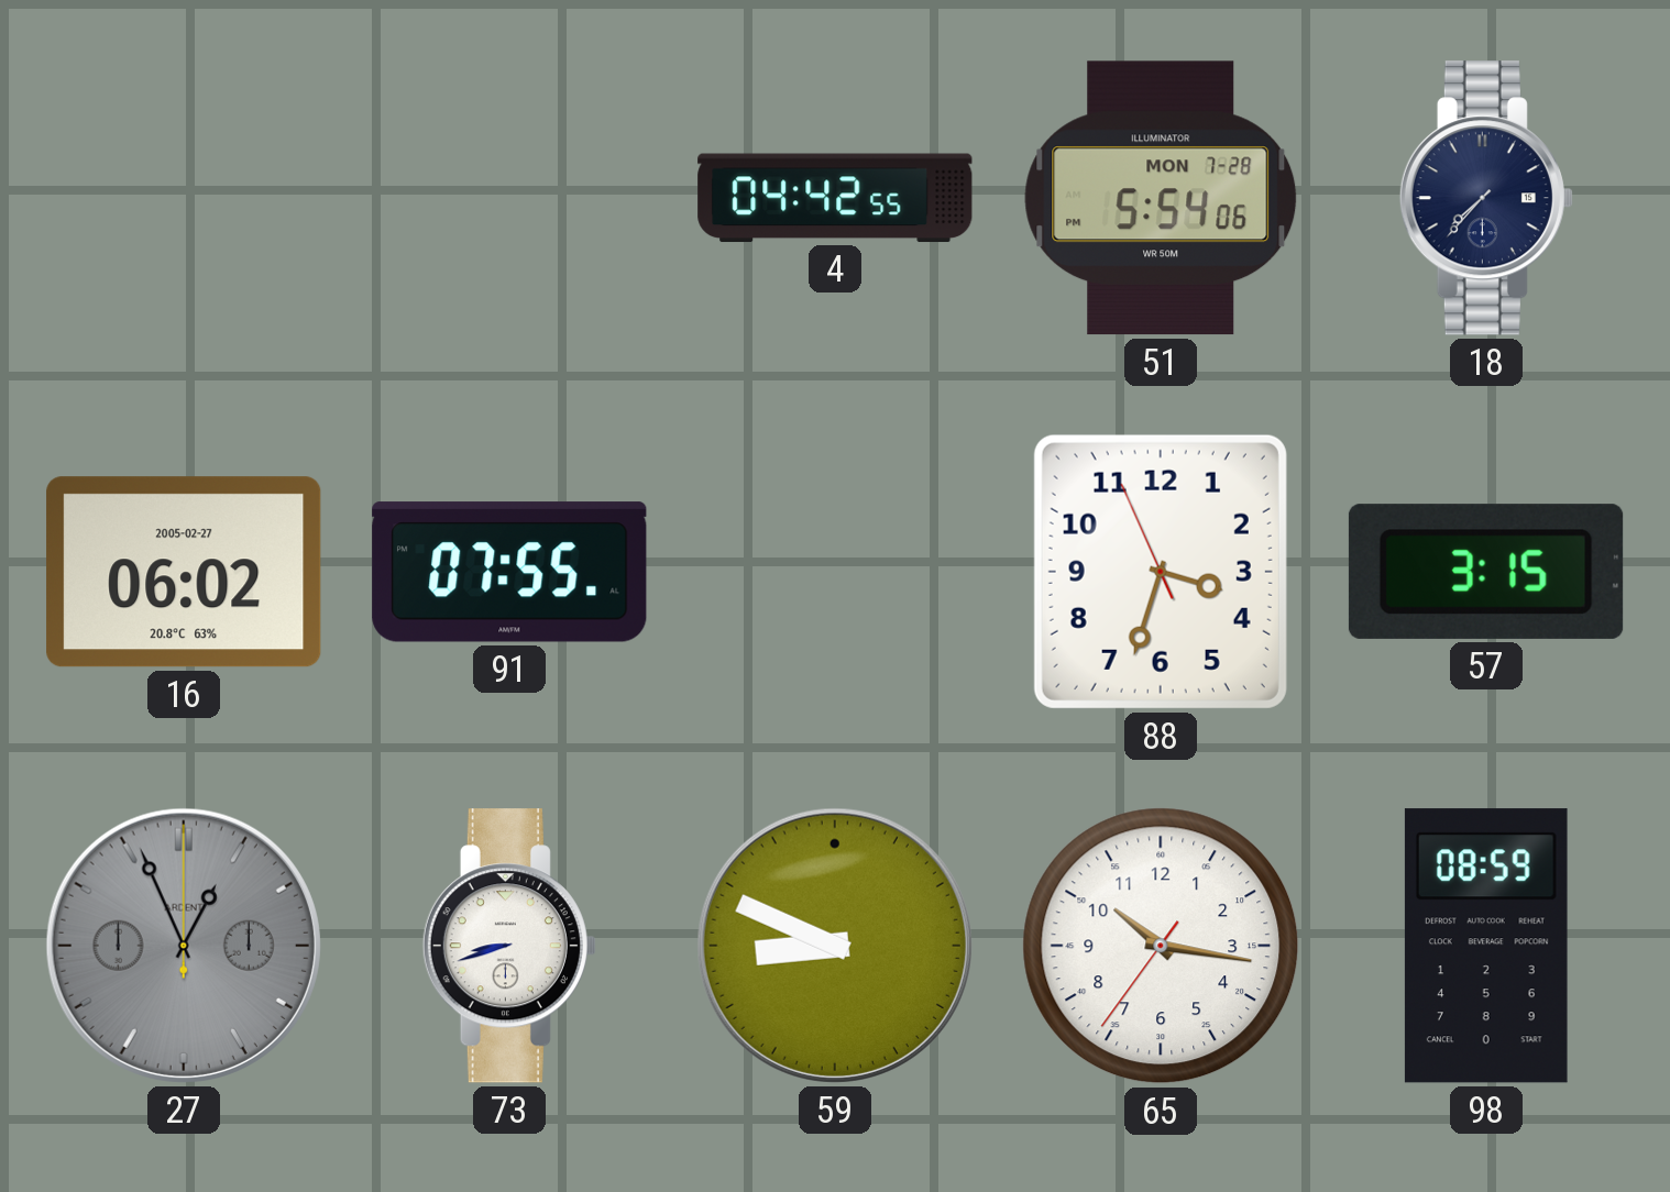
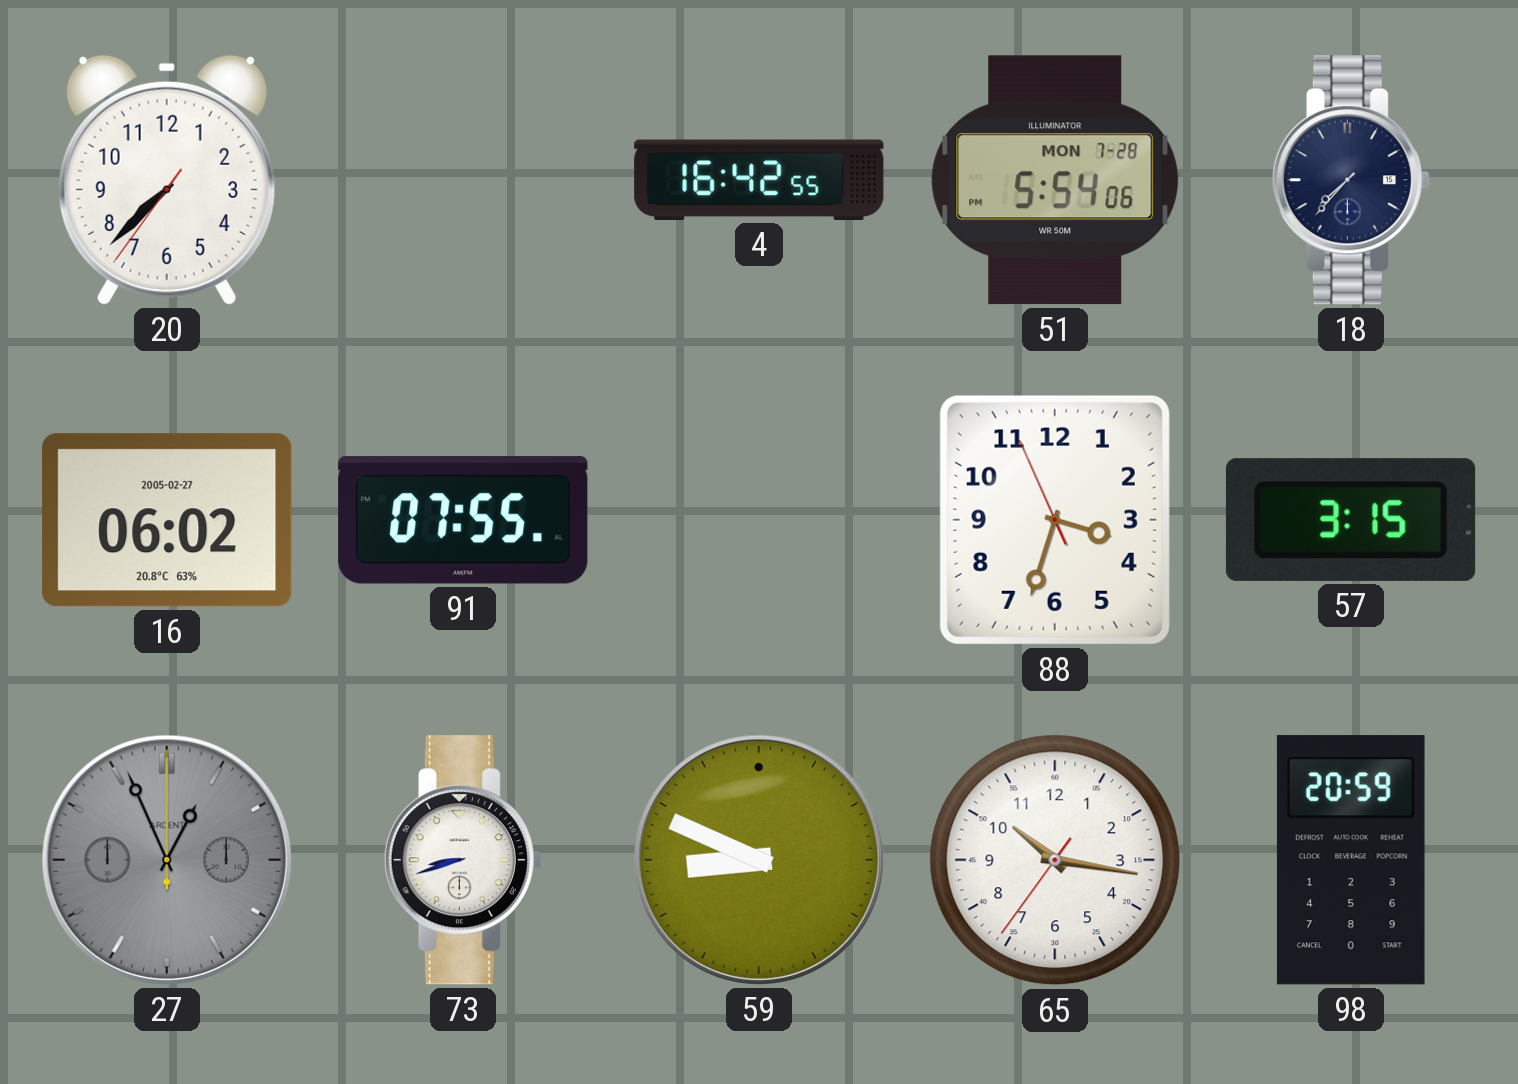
20: none -> 7:37 (167, 180)
4: 04:42 -> 16:42 (759, 180)
98: 08:59 -> 20:59 (1351, 860)
